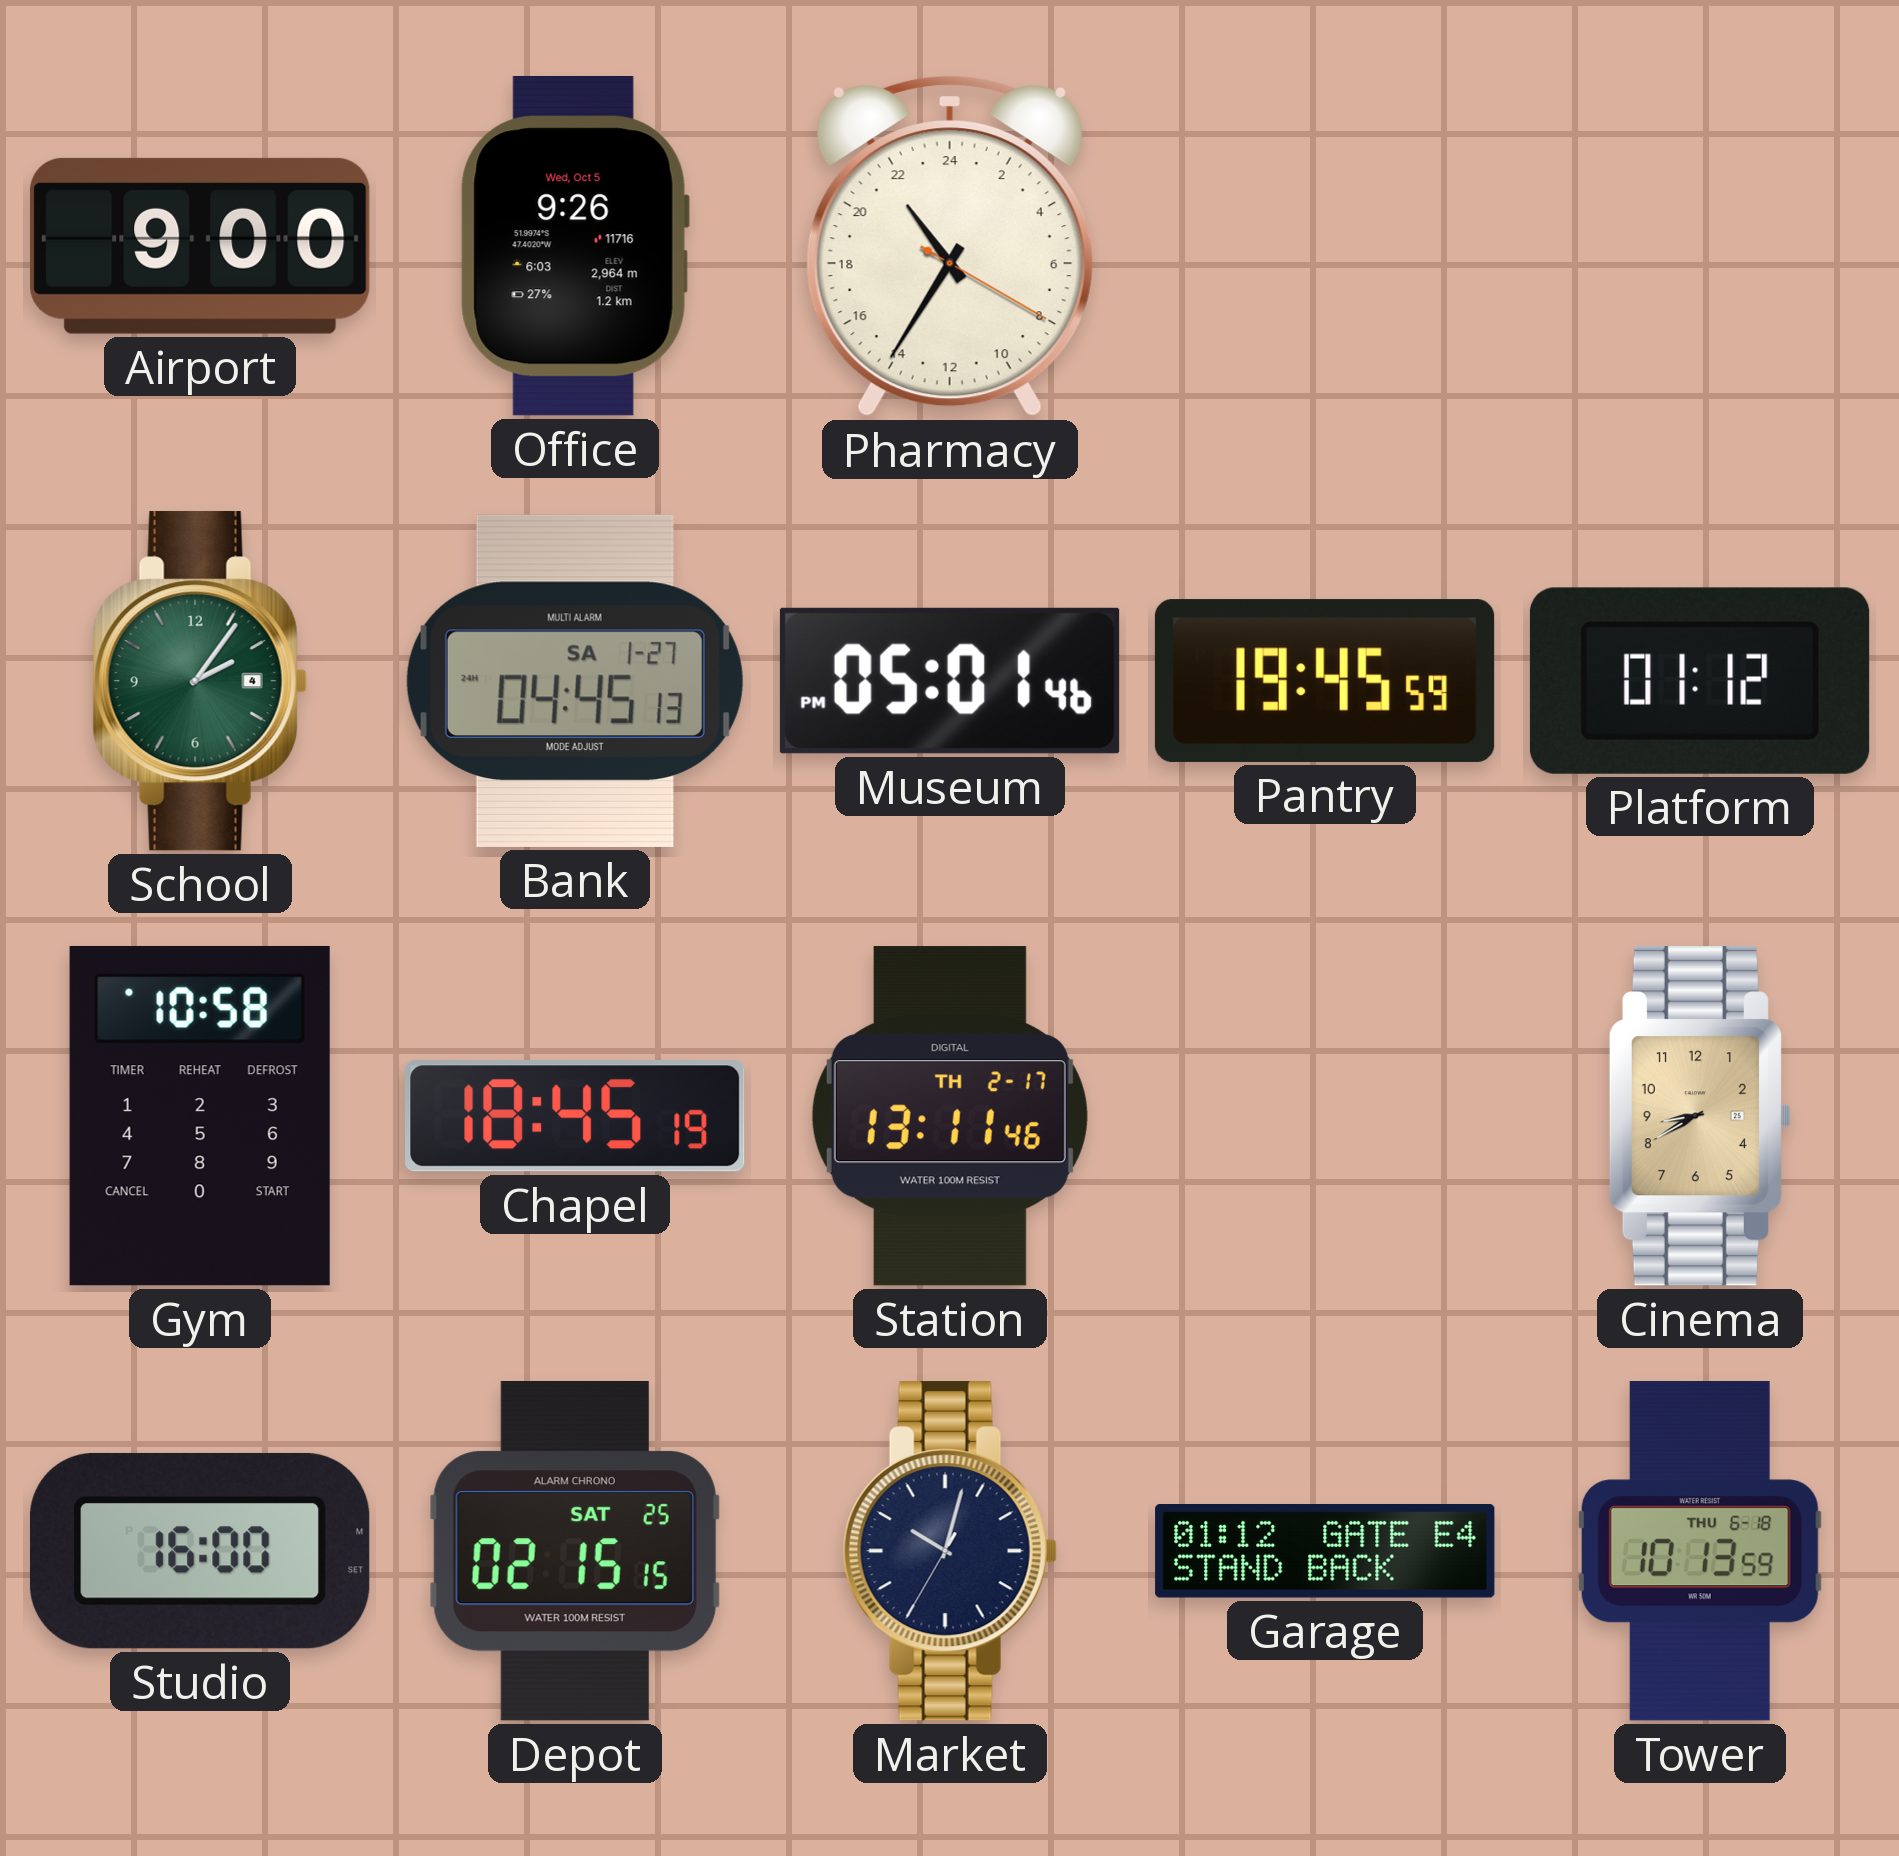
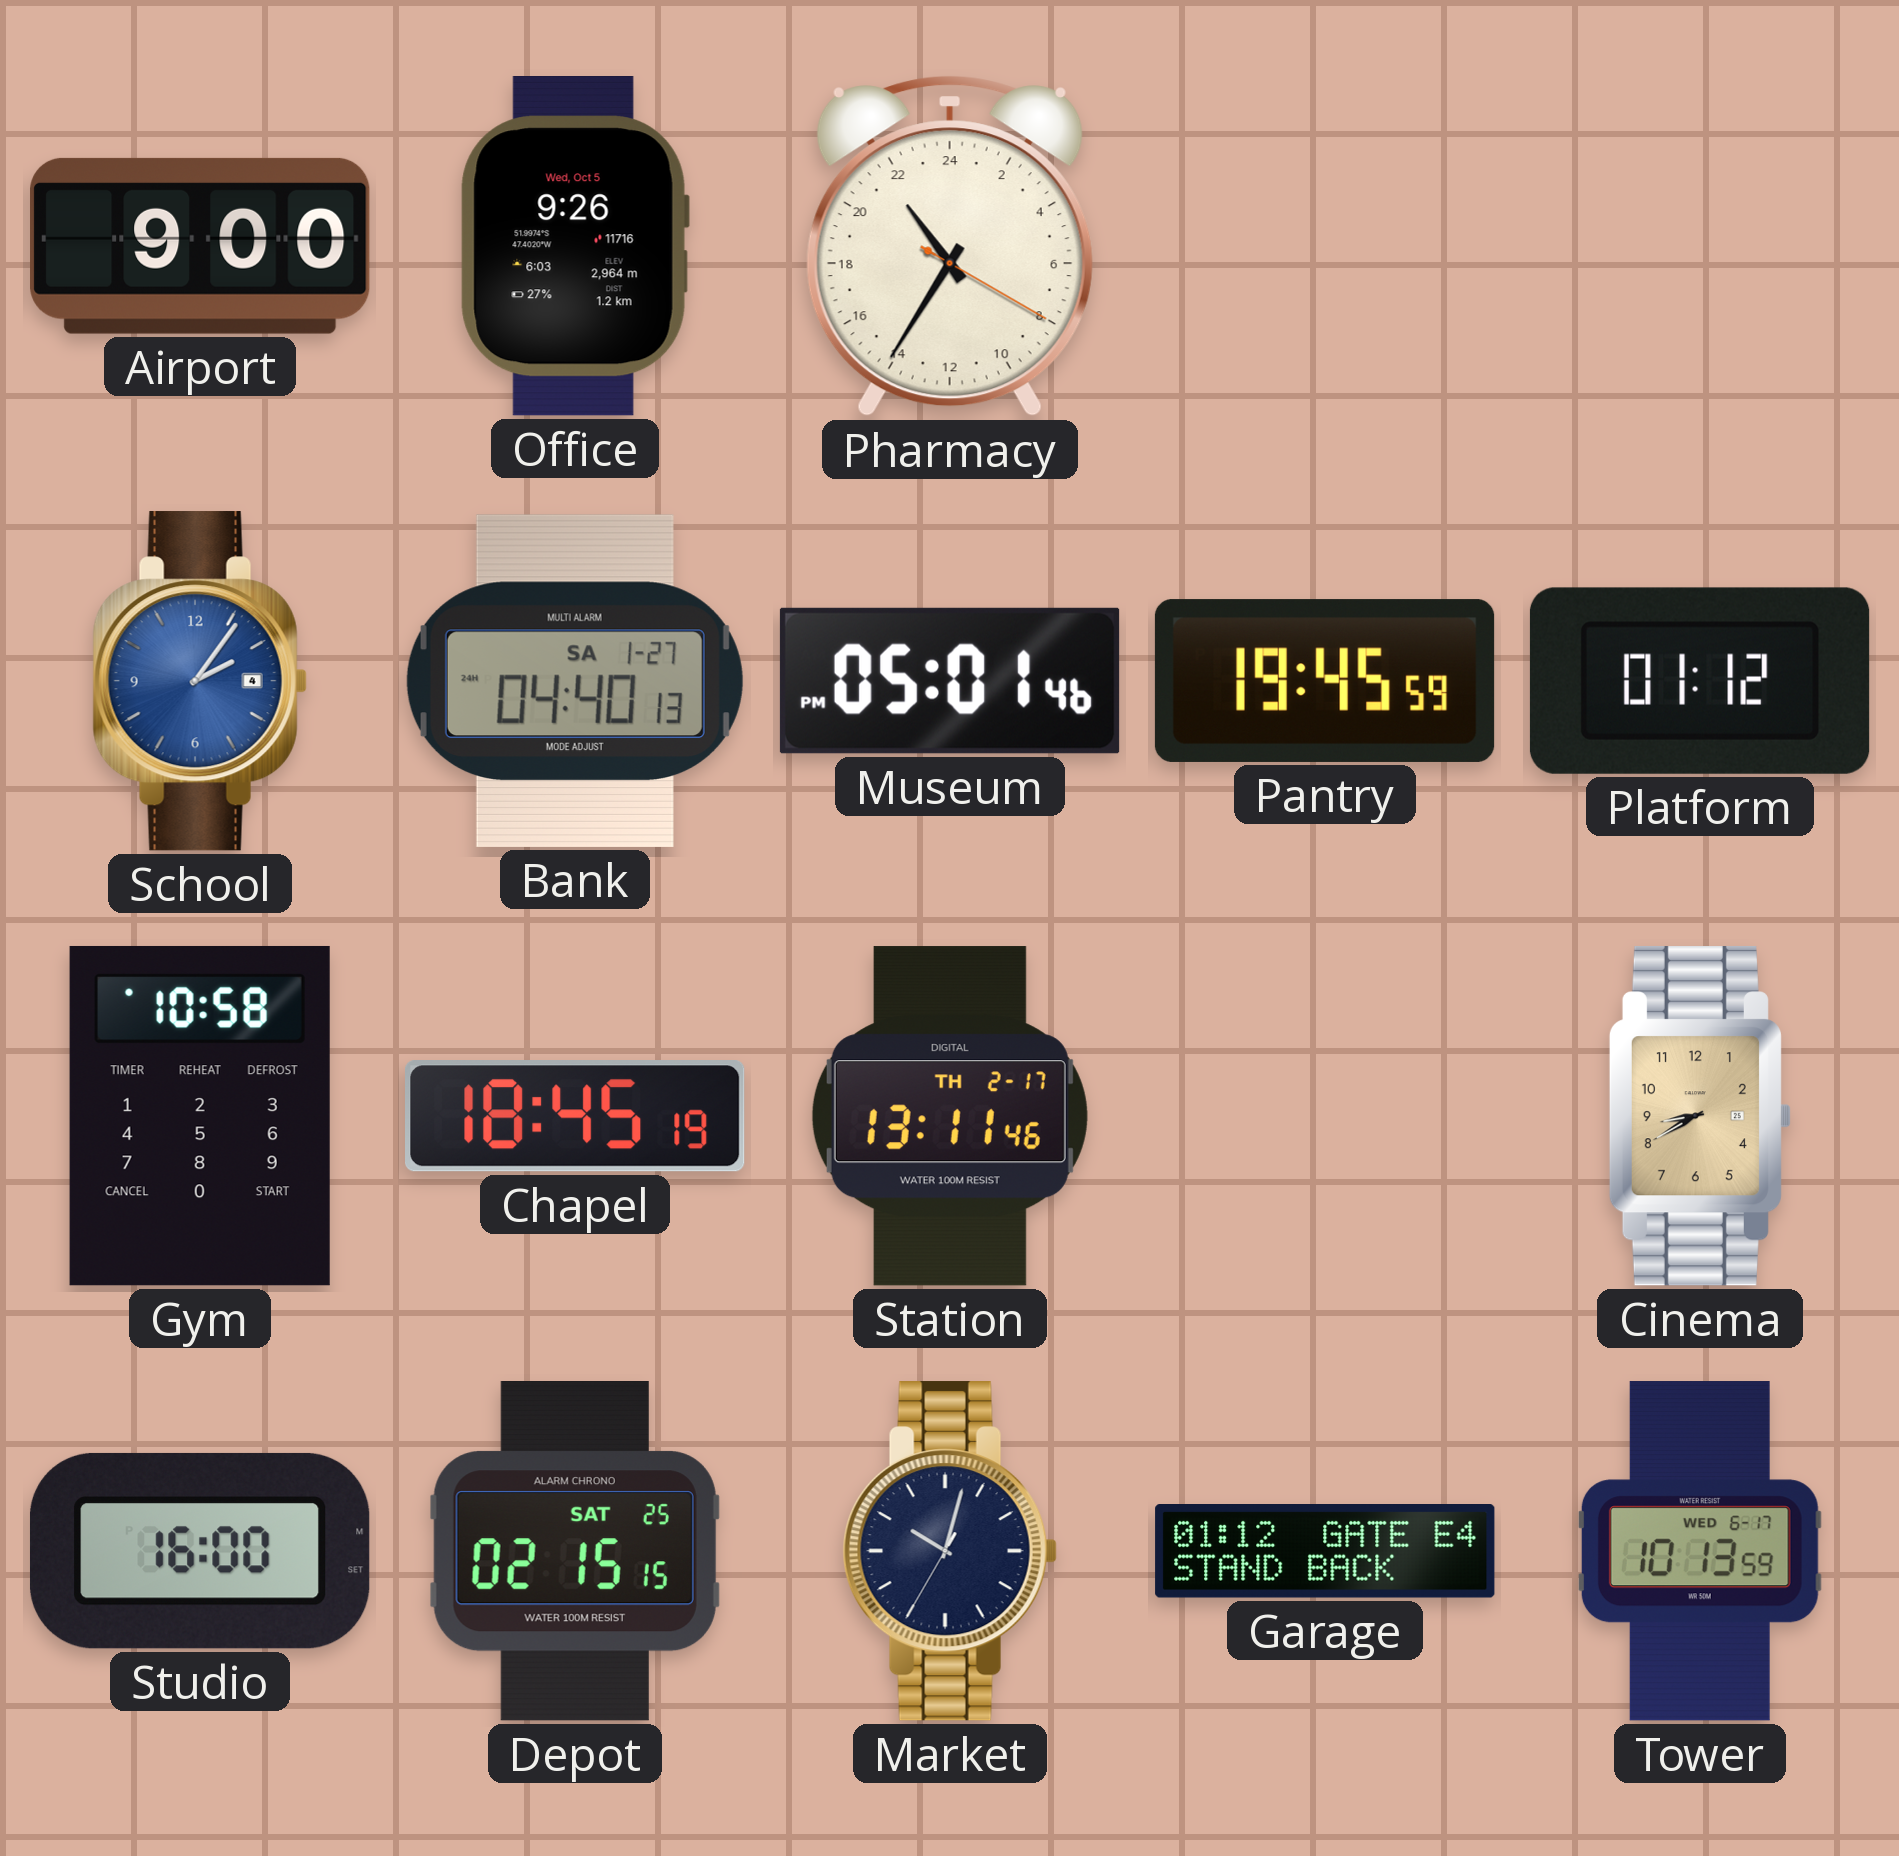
School dial: green -> blue (200, 682)
Bank: 04:45 -> 04:40 (575, 681)
Tower date: THU 6-18 -> WED 6-17 (1700, 1551)
